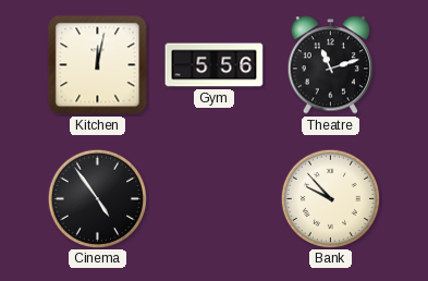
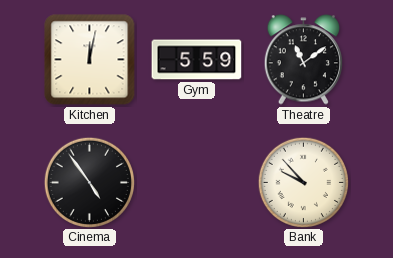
Gym: 5:56 -> 5:59 (197, 60)
Theatre: 11:12 -> 11:09 (303, 60)
